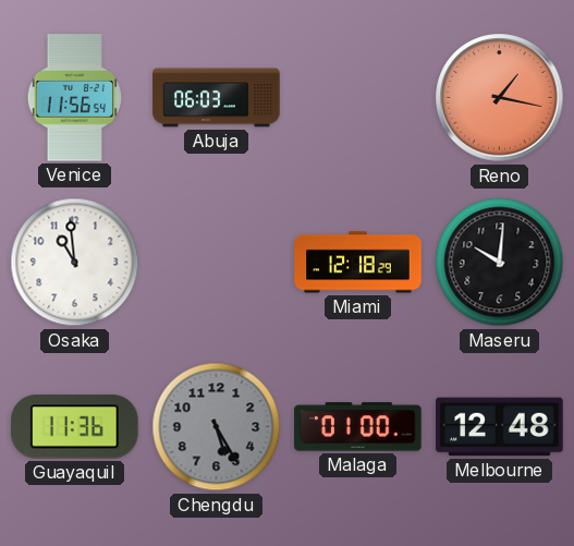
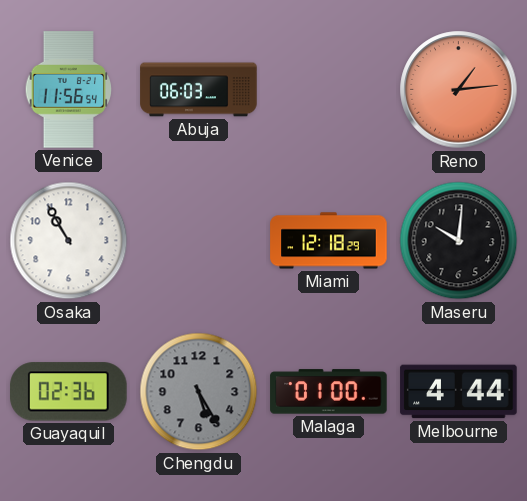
Reno: 1:17 -> 1:14 (459, 90)
Osaka: 10:59 -> 10:55 (69, 241)
Guayaquil: 11:36 -> 02:36 (69, 392)
Melbourne: 12:48 -> 4:44 (459, 392)
